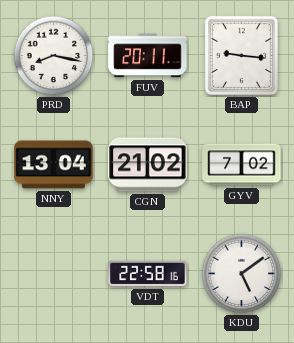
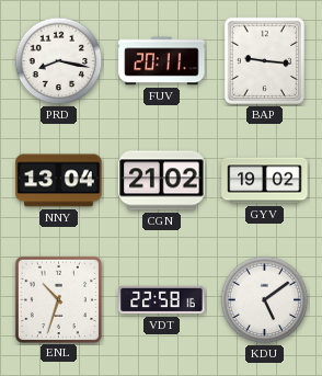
GYV: 7:02 -> 19:02 (265, 181)
ENL: none -> 10:33 (58, 299)
